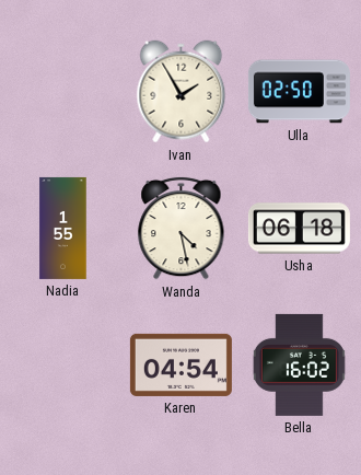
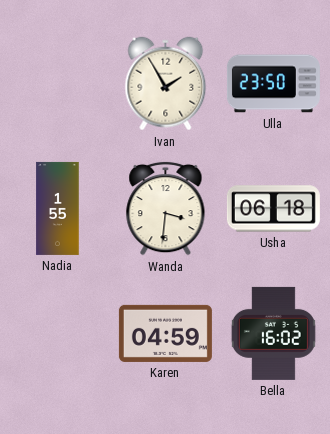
Ulla: 02:50 -> 23:50 (273, 84)
Wanda: 4:28 -> 3:31 (166, 208)
Karen: 04:54 -> 04:59 (165, 333)
